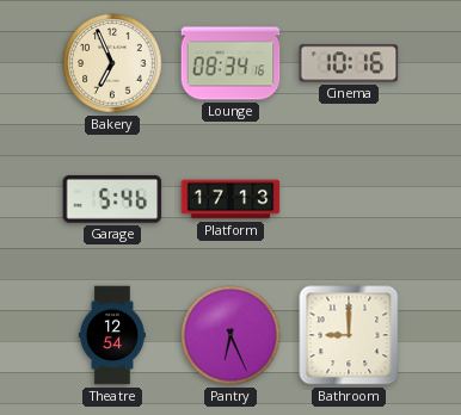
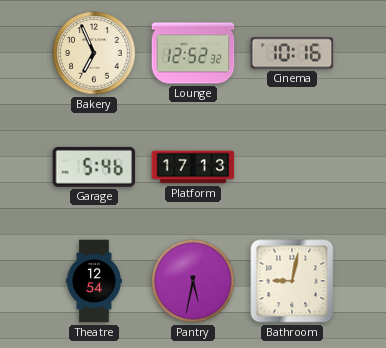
Lounge: 08:34 -> 12:52 (193, 53)
Pantry: 6:26 -> 5:32 (193, 281)
Bathroom: 9:00 -> 9:02 (292, 281)
